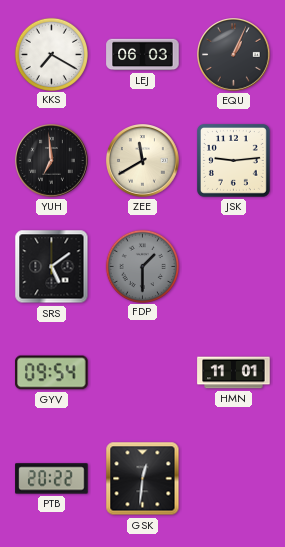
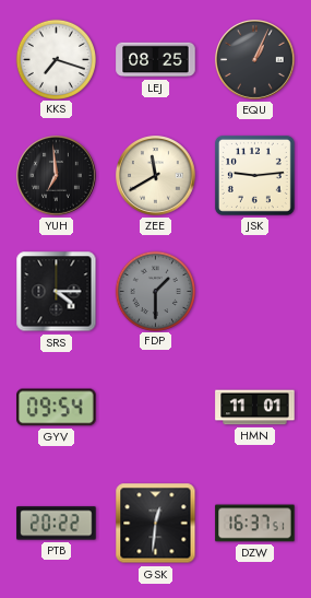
KKS: 7:20 -> 7:18 (56, 59)
LEJ: 06:03 -> 08:25 (156, 60)
SRS: 5:09 -> 4:15 (57, 292)
DZW: none -> 16:37 (255, 524)
